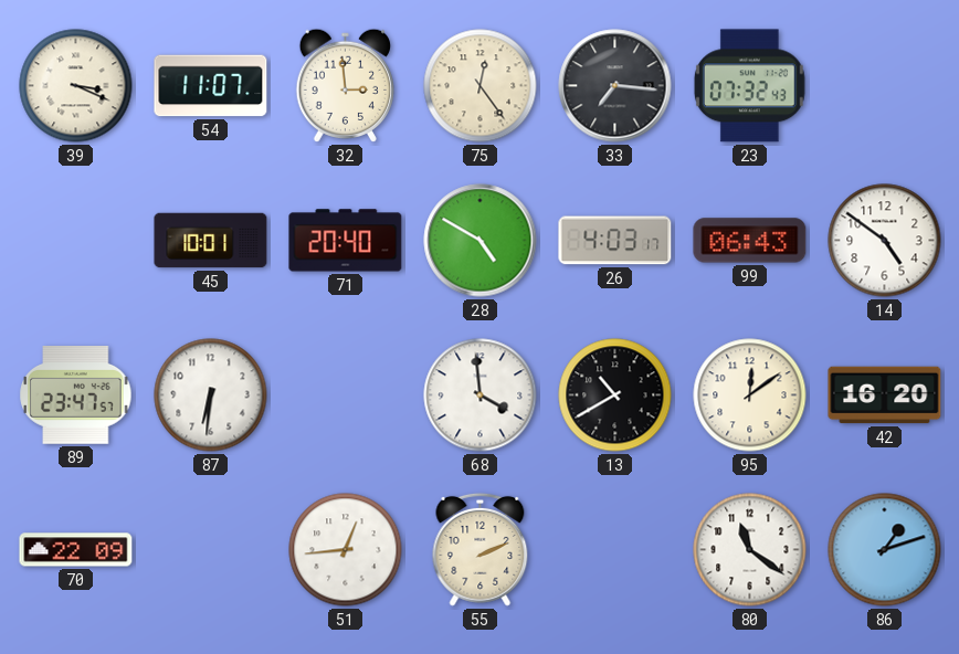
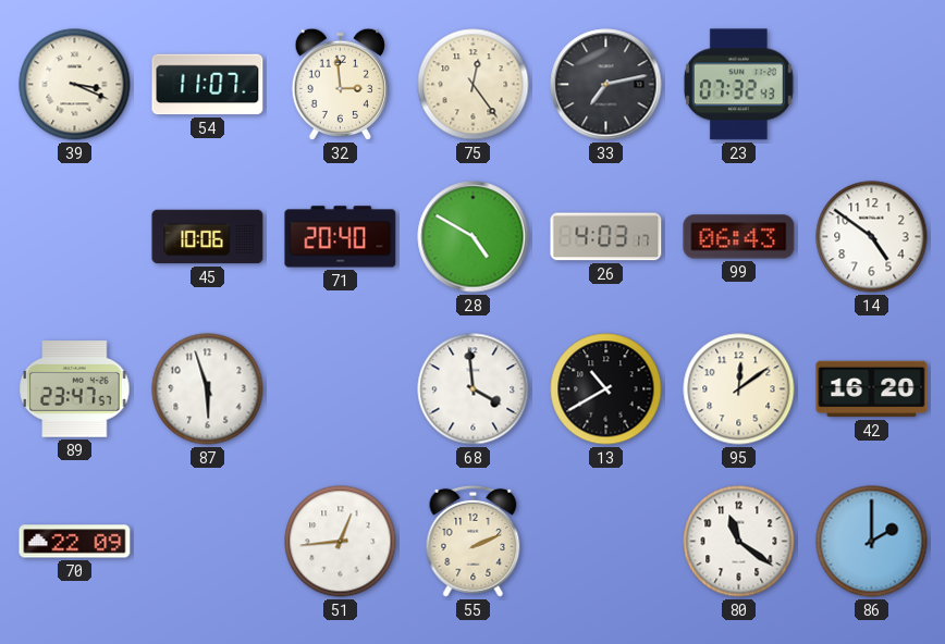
33: 7:16 -> 7:13 (606, 85)
45: 10:01 -> 10:06 (208, 237)
87: 6:31 -> 5:57 (208, 389)
86: 1:12 -> 2:00 (872, 542)
